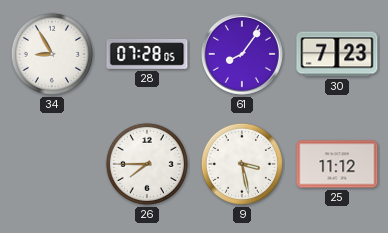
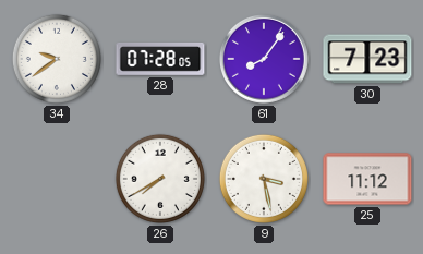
34: 8:55 -> 9:39 (57, 59)
26: 7:45 -> 7:40 (160, 179)
